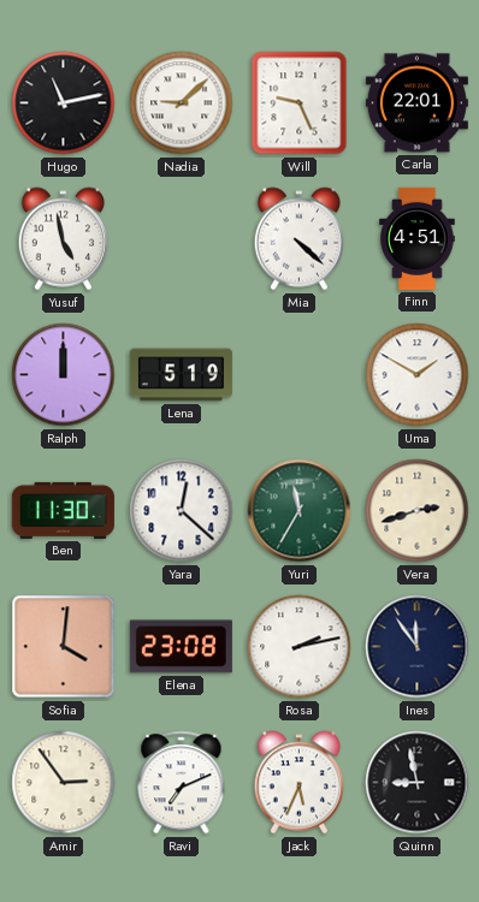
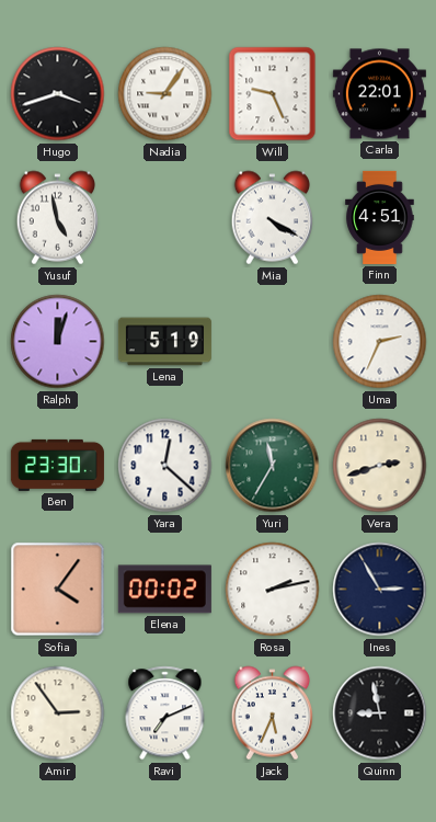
Hugo: 11:13 -> 3:42 (58, 94)
Nadia: 9:08 -> 9:06 (165, 94)
Mia: 4:22 -> 4:20 (272, 218)
Ralph: 12:00 -> 12:03 (58, 342)
Uma: 1:50 -> 2:34 (380, 342)
Ben: 11:30 -> 23:30 (57, 465)
Sofia: 4:01 -> 4:06 (58, 590)
Elena: 23:08 -> 00:02 (164, 590)
Ines: 11:54 -> 2:55 (380, 590)
